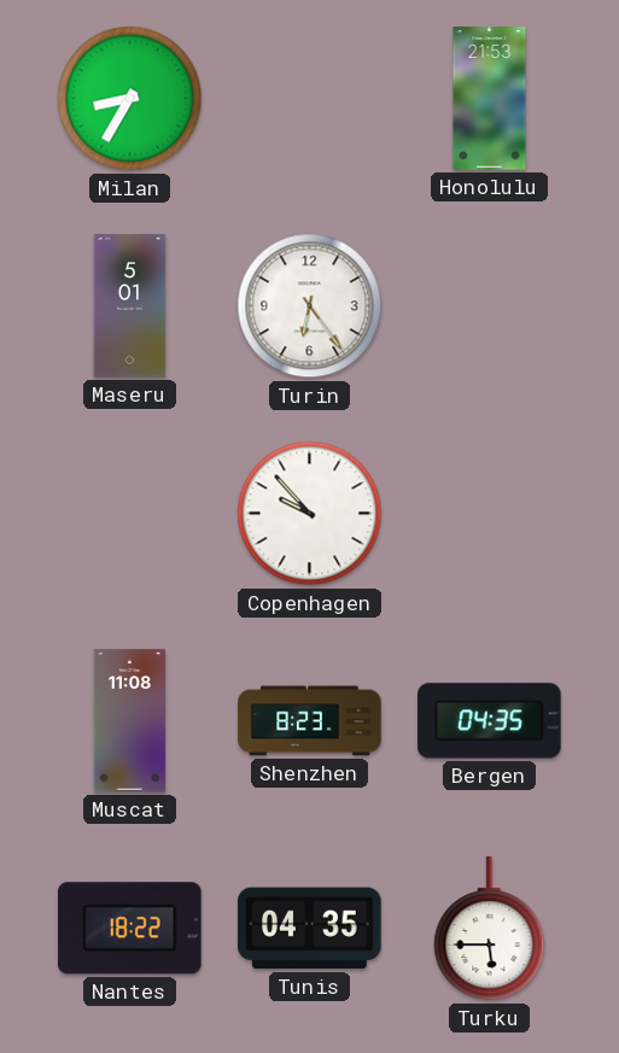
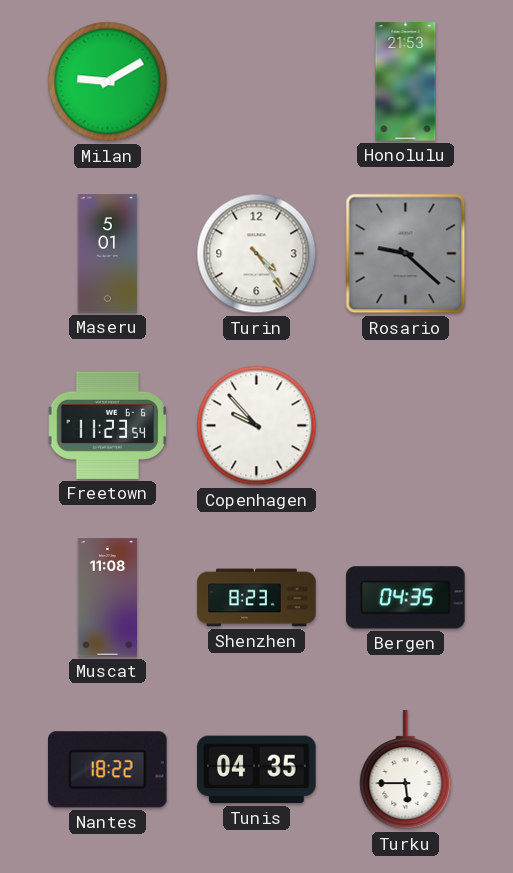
Milan: 8:35 -> 9:10 (108, 82)
Turin: 6:24 -> 4:24 (257, 254)
Rosario: none -> 9:22 (406, 254)
Freetown: none -> 11:23 (108, 425)
